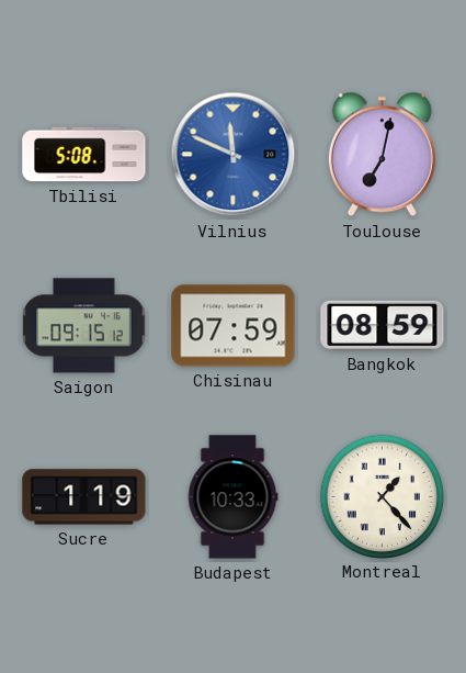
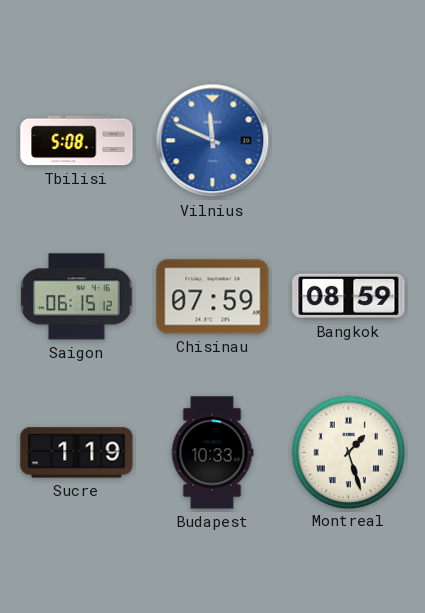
Toulouse: 7:02 -> none (382, 155)
Saigon: 09:15 -> 06:15 (77, 297)
Montreal: 1:23 -> 1:27 (348, 452)
